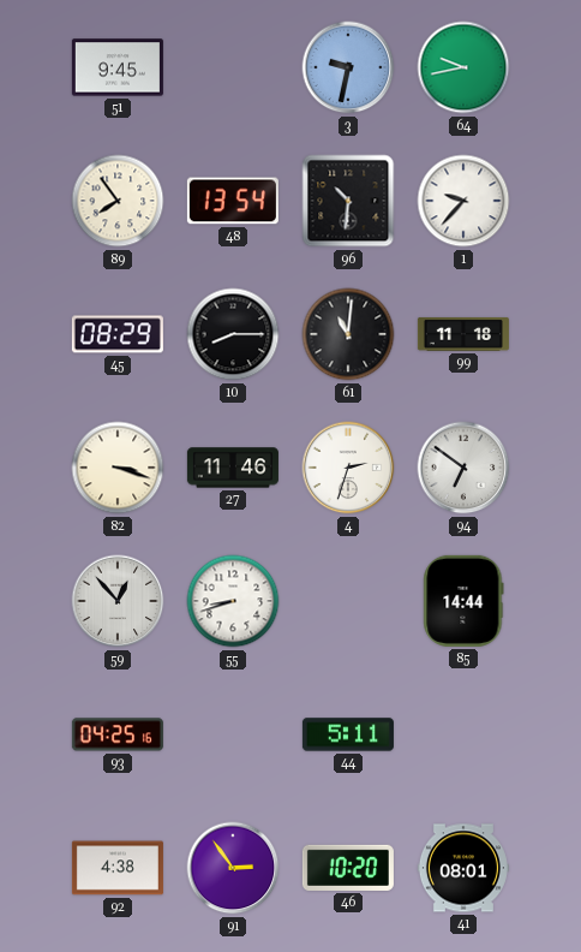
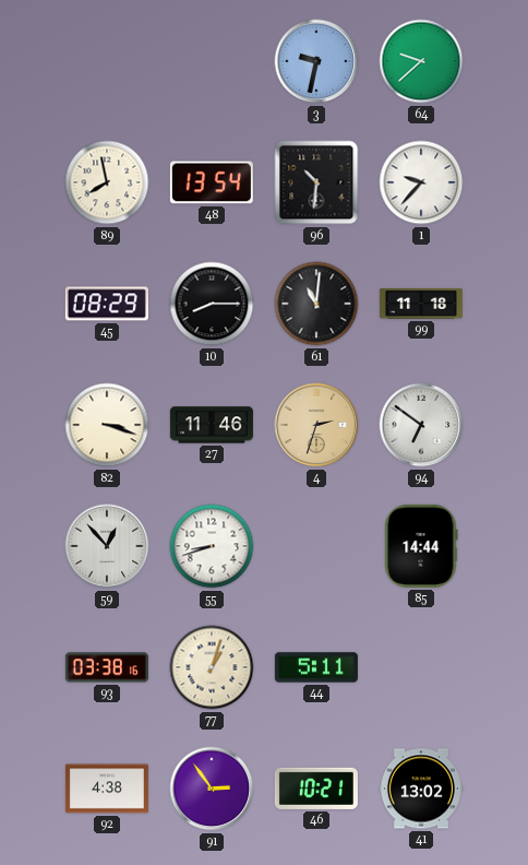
51: 9:45 -> none (118, 67)
64: 9:43 -> 9:38 (421, 61)
89: 7:54 -> 7:58 (107, 182)
4 dial: white -> champagne (316, 425)
93: 04:25 -> 03:38 (107, 667)
77: none -> 1:03 (212, 667)
46: 10:20 -> 10:21 (316, 789)
41: 08:01 -> 13:02 (421, 789)
